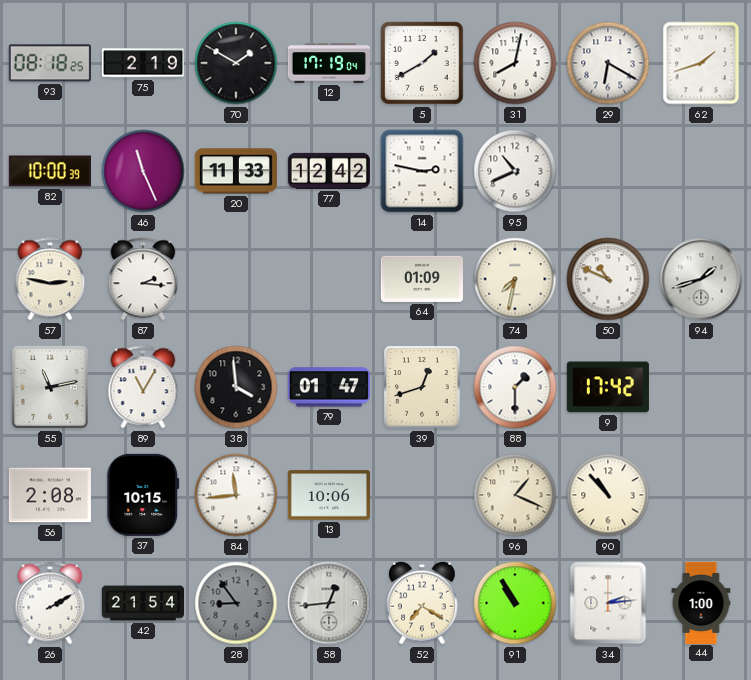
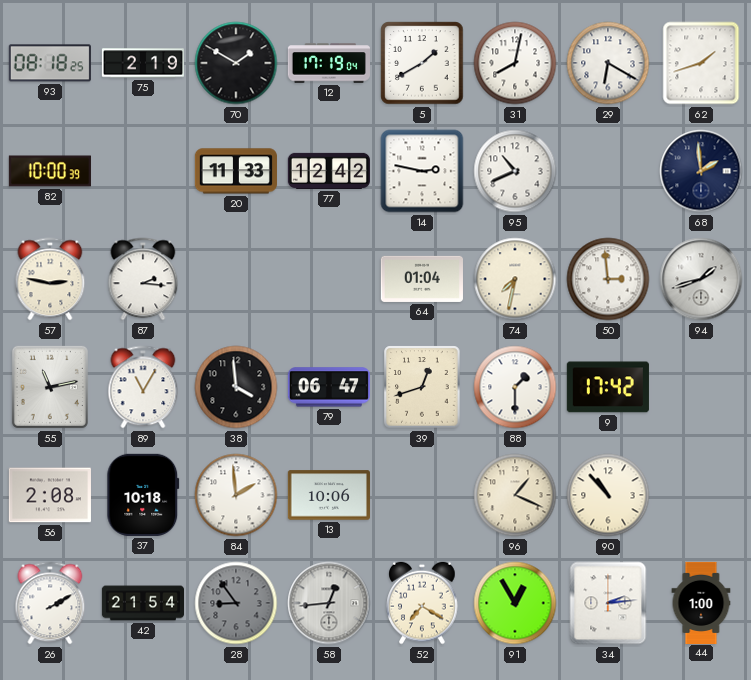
46: 11:26 -> none (143, 171)
68: none -> 1:59 (701, 171)
64: 01:09 -> 01:04 (422, 279)
50: 10:49 -> 2:59 (608, 279)
79: 01:47 -> 06:47 (329, 387)
37: 10:15 -> 10:18 (143, 495)
84: 11:44 -> 1:59 (236, 495)
91: 10:55 -> 12:55 (515, 603)
